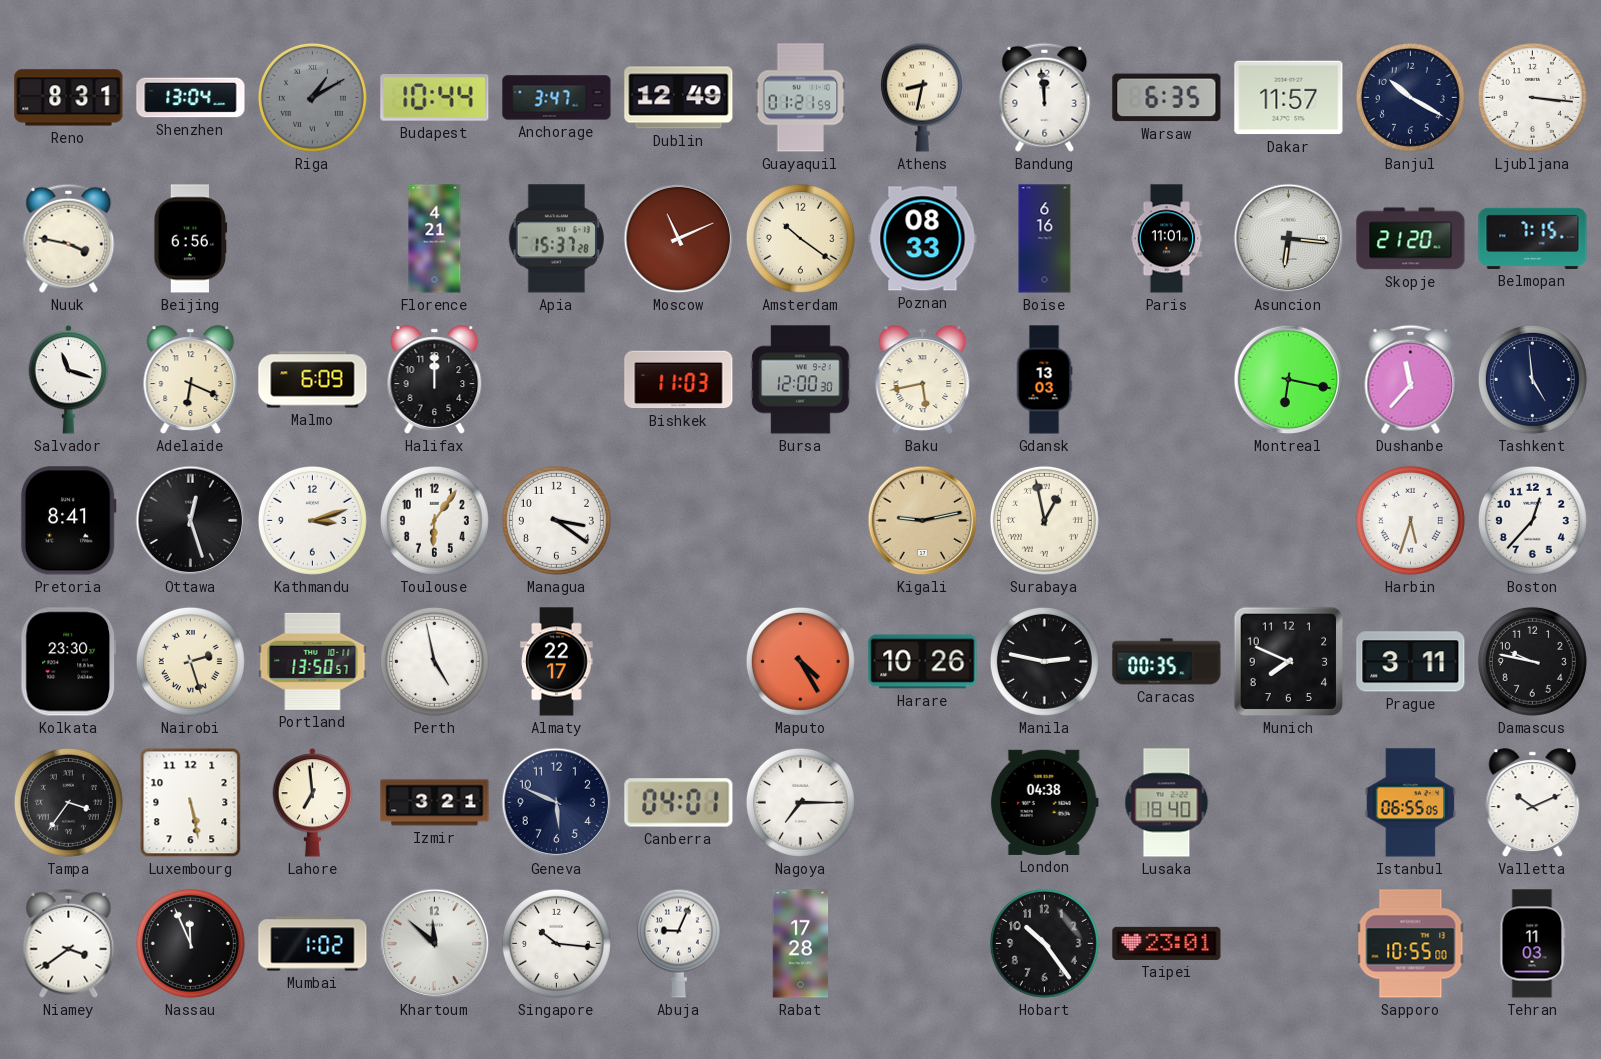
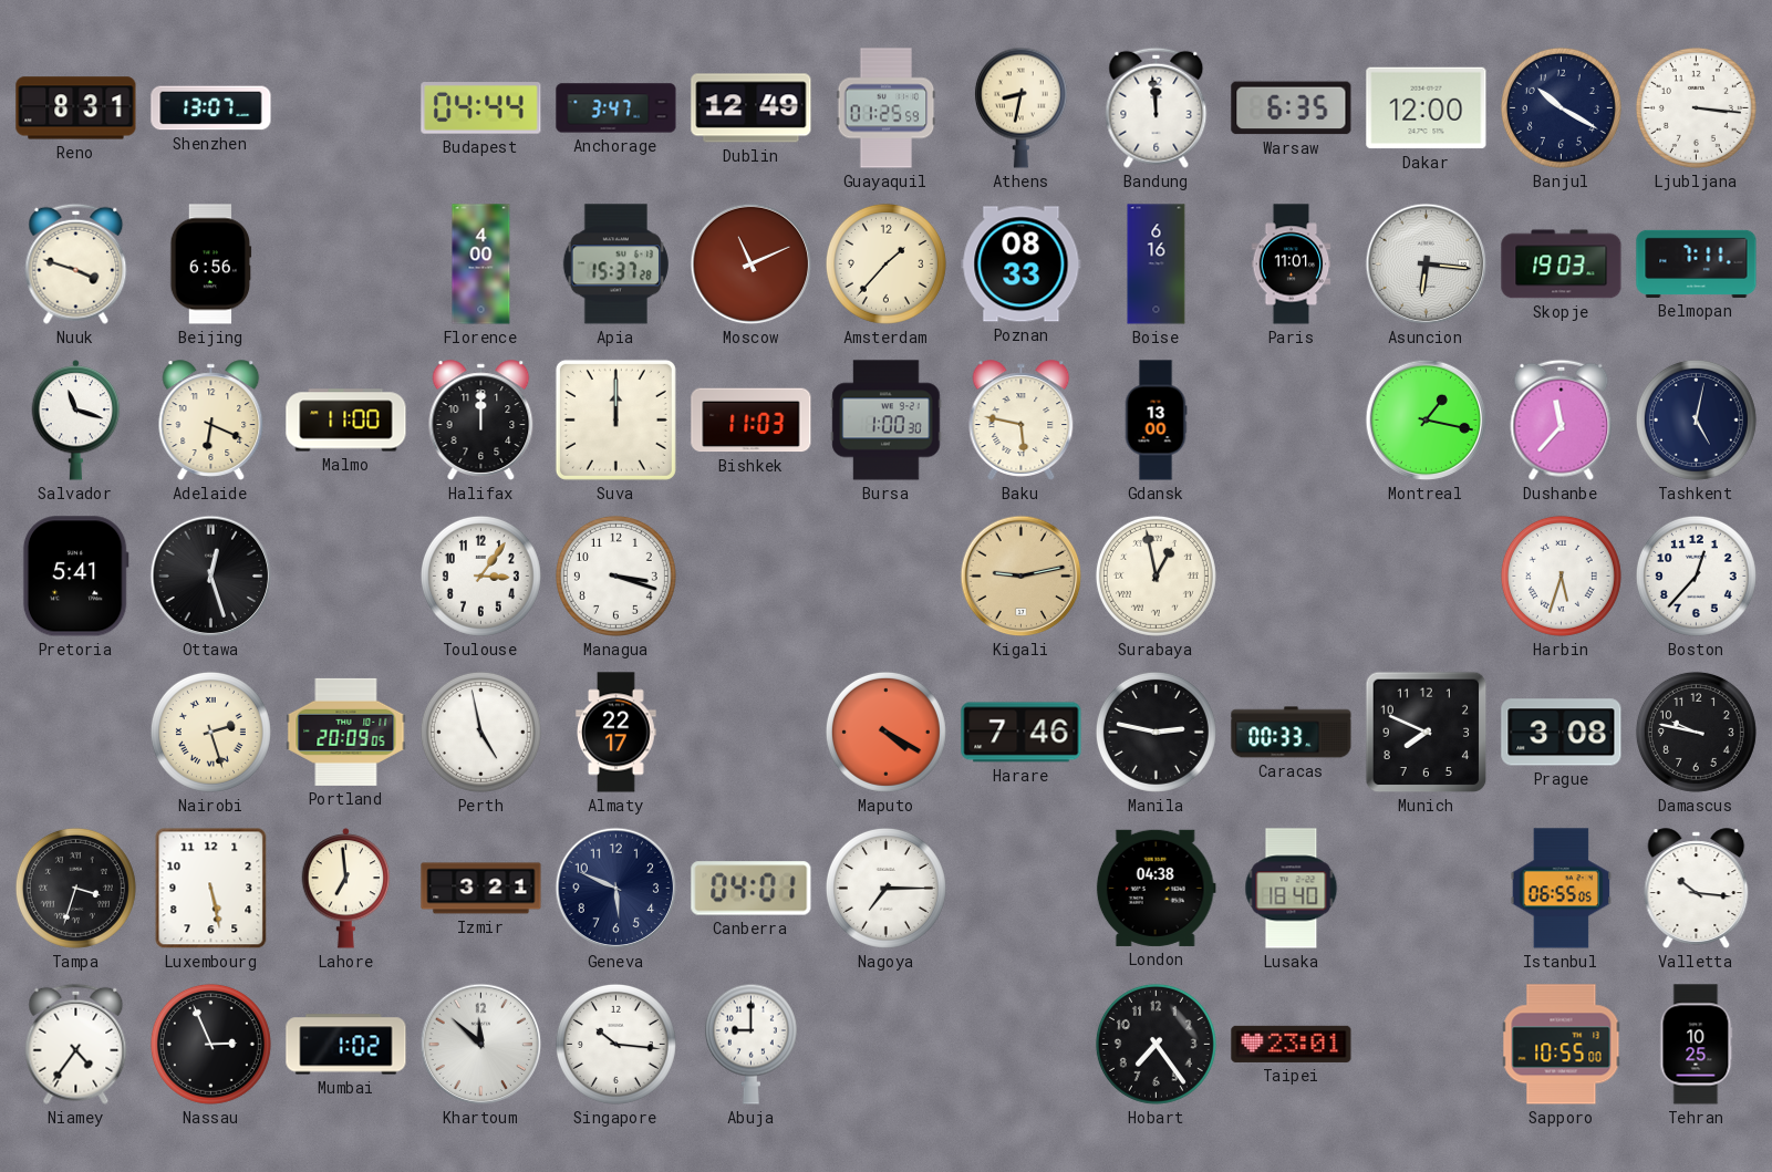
Shenzhen: 13:04 -> 13:07 (211, 108)
Riga: 1:10 -> none (312, 97)
Budapest: 10:44 -> 04:44 (481, 108)
Guayaquil: 01:21 -> 01:25 (887, 108)
Dakar: 11:57 -> 12:00 (1427, 108)
Nuuk: 3:47 -> 3:48 (76, 263)
Florence: 4:21 -> 4:00 (481, 265)
Amsterdam: 10:21 -> 1:37 (885, 263)
Skopje: 21:20 -> 19:03 (1562, 265)
Belmopan: 7:15 -> 7:11 (1697, 263)
Malmo: 6:09 -> 11:00 (346, 421)
Suva: none -> 12:00 (615, 419)
Bursa: 12:00 -> 1:00 (887, 421)
Baku: 5:43 -> 5:47 (1022, 421)
Gdansk: 13:03 -> 13:00 (1156, 421)
Montreal: 6:17 -> 1:17 (1427, 421)
Tashkent: 4:59 -> 5:02 (1696, 419)
Pretoria: 8:41 -> 5:41 (75, 577)
Kathmandu: 3:12 -> none (312, 520)
Toulouse: 6:06 -> 3:06 (480, 575)
Managua: 3:21 -> 3:18 (615, 575)
Kolkata: 23:30 -> none (68, 662)
Portland: 13:50 -> 20:09 (346, 732)
Maputo: 4:25 -> 4:20 (885, 732)
Harare: 10:26 -> 7:46 (1022, 733)
Caracas: 00:35 -> 00:33 (1292, 733)
Prague: 3:11 -> 3:08 (1562, 733)
Tampa: 3:36 -> 3:33 (75, 888)
Valletta: 10:11 -> 10:16 (1697, 889)
Niamey: 3:39 -> 4:36 (76, 1044)
Nassau: 11:56 -> 2:56 (210, 1044)
Abuja: 9:04 -> 9:00 (750, 1044)
Rabat: 17:28 -> none (801, 944)
Hobart: 10:24 -> 7:24 (1156, 1044)
Tehran: 11:03 -> 10:25 (1697, 1045)
